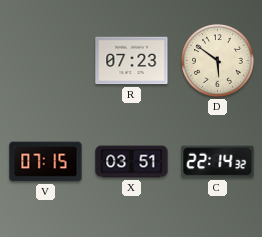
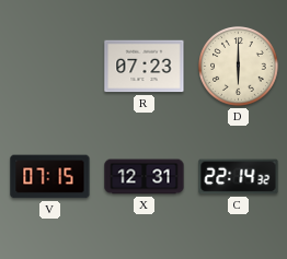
D: 5:51 -> 6:00 (239, 67)
X: 03:51 -> 12:31 (145, 177)
